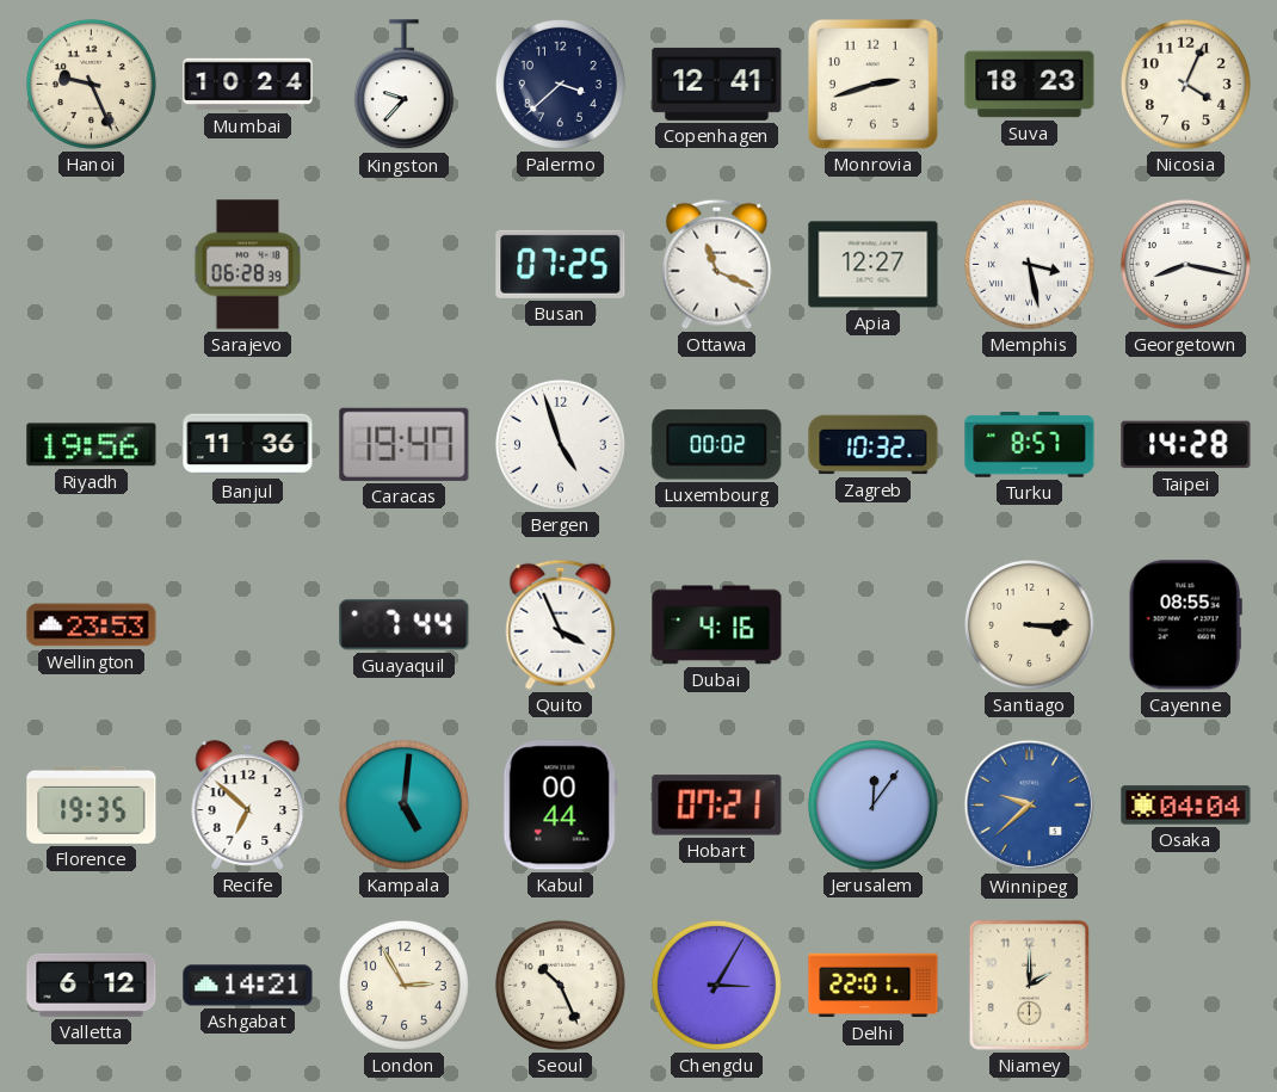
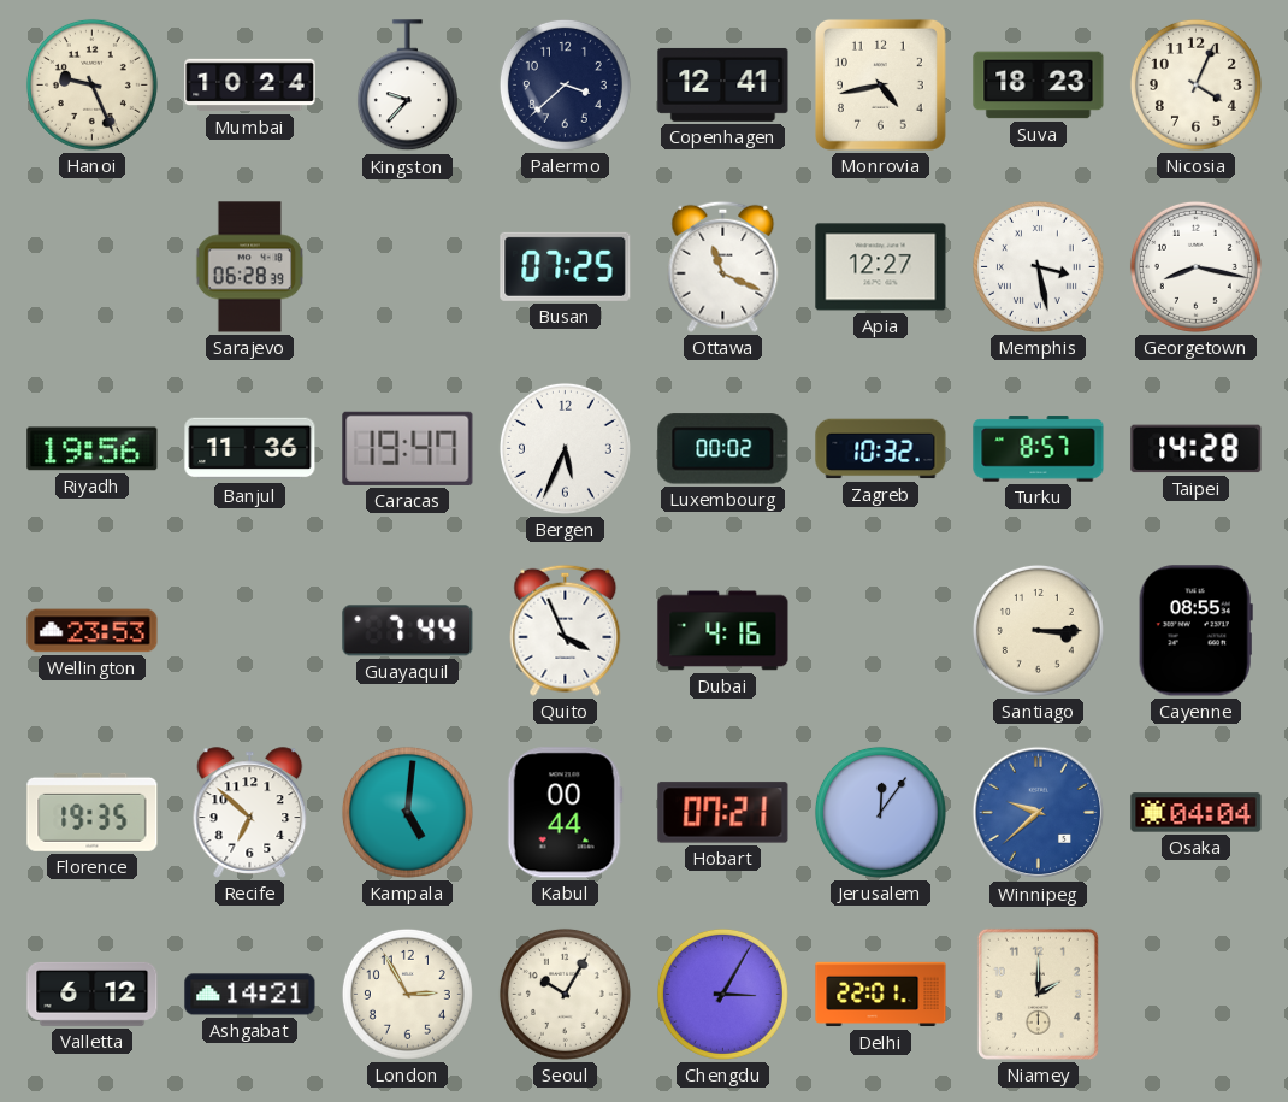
Monrovia: 2:42 -> 4:43 (880, 84)
Bergen: 4:57 -> 5:34 (565, 448)
Seoul: 10:26 -> 10:05 (565, 994)
